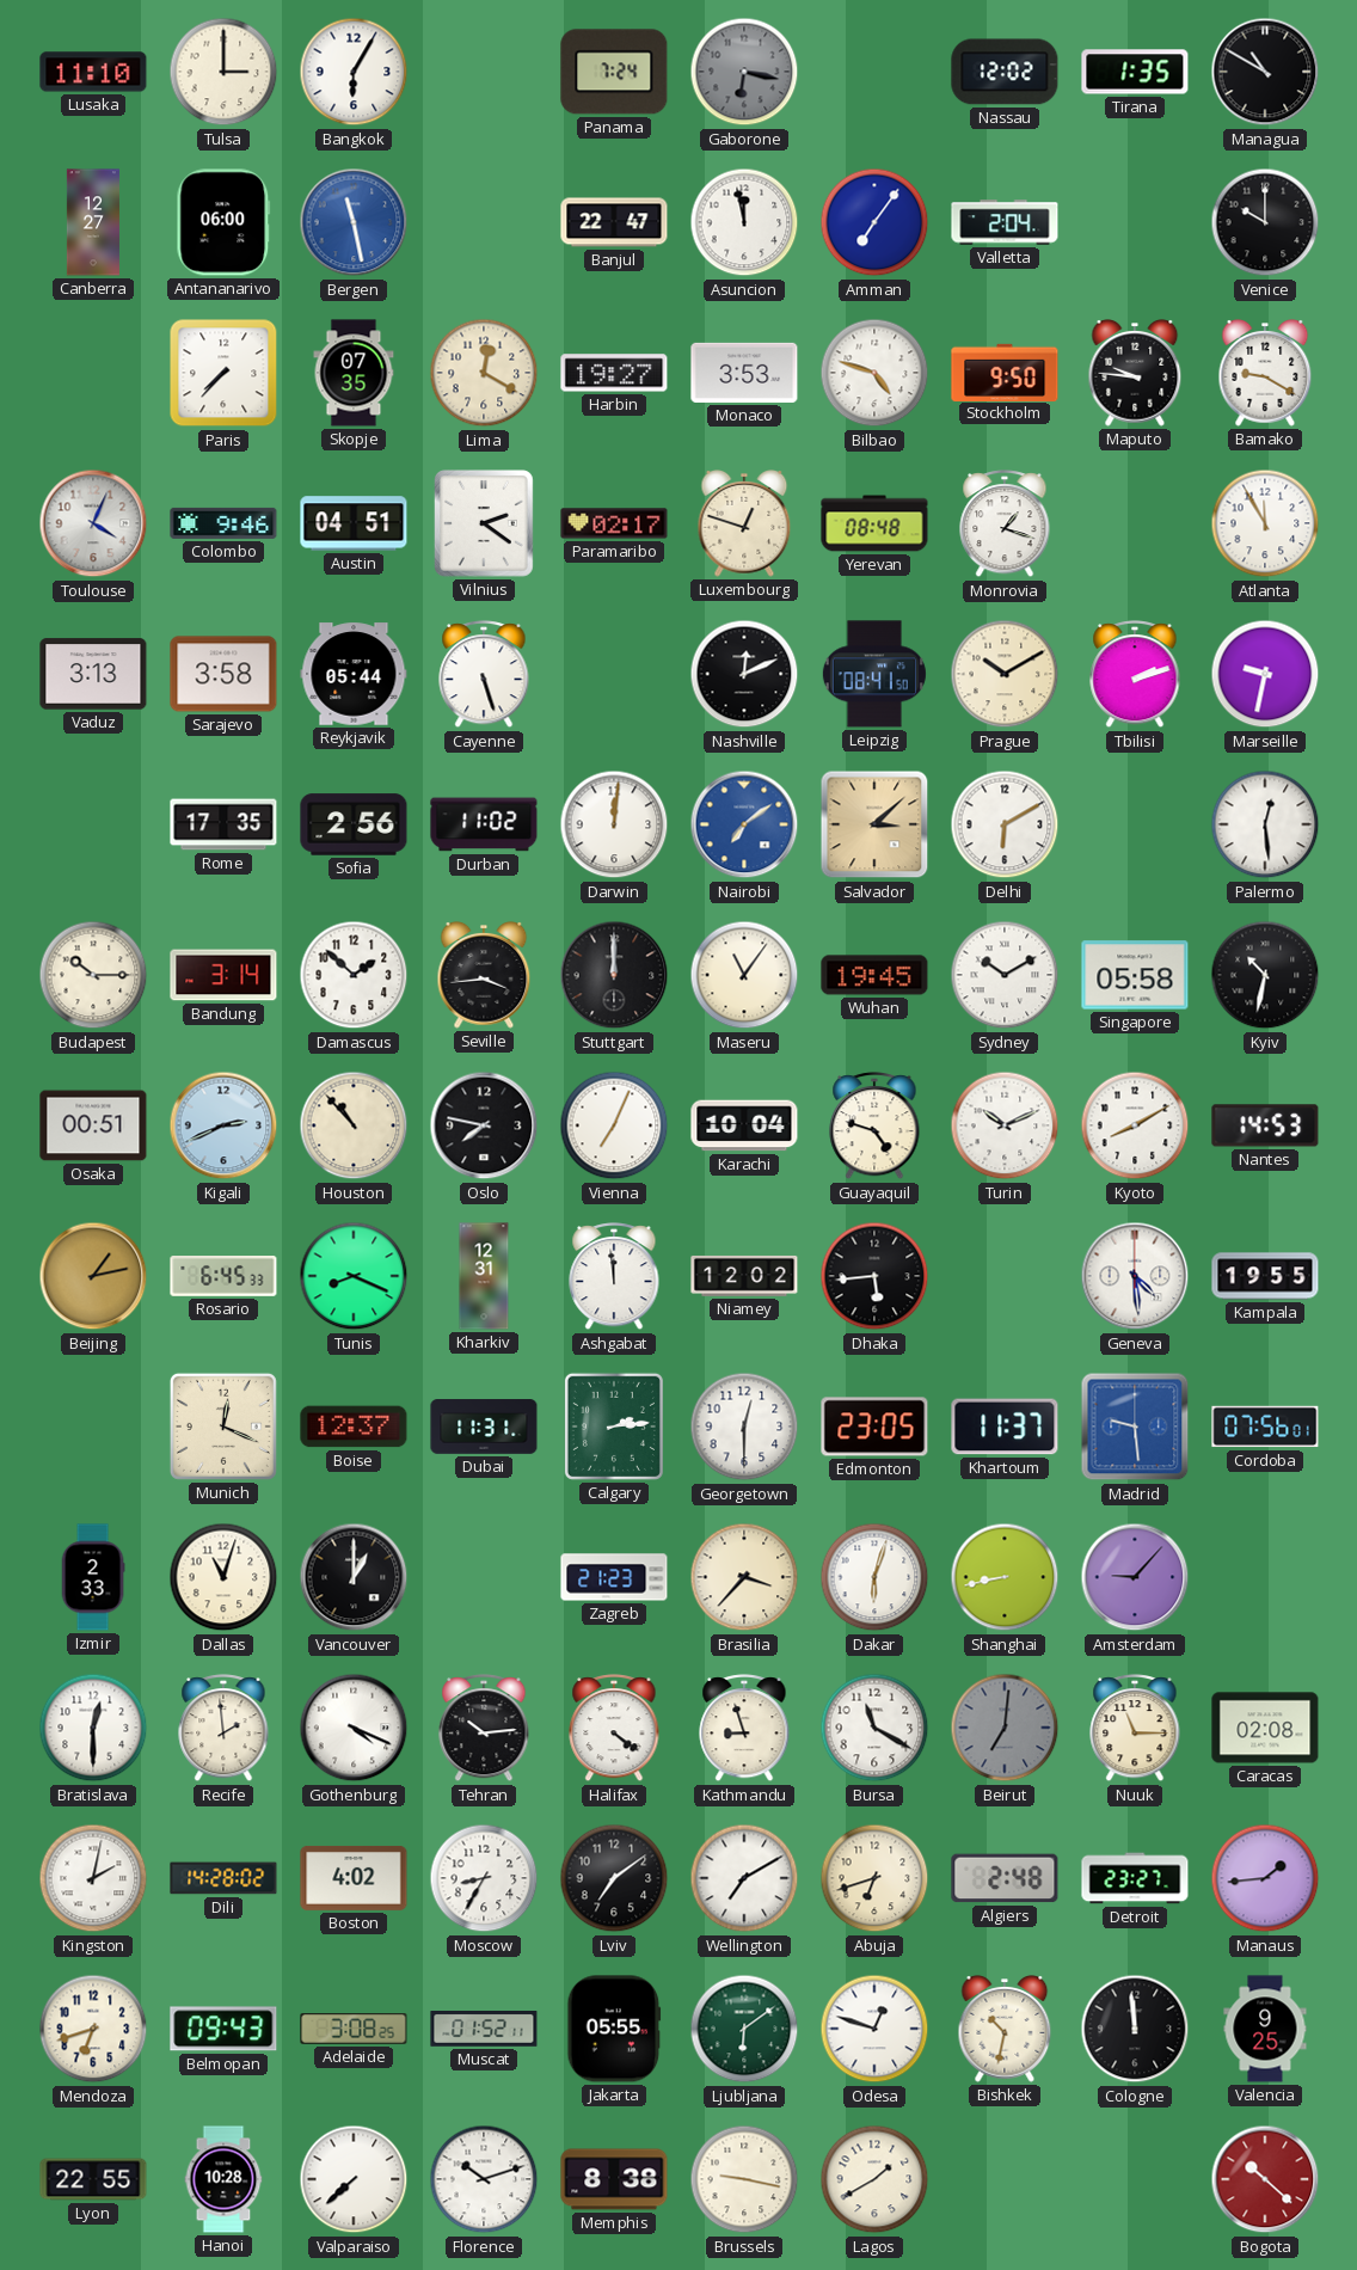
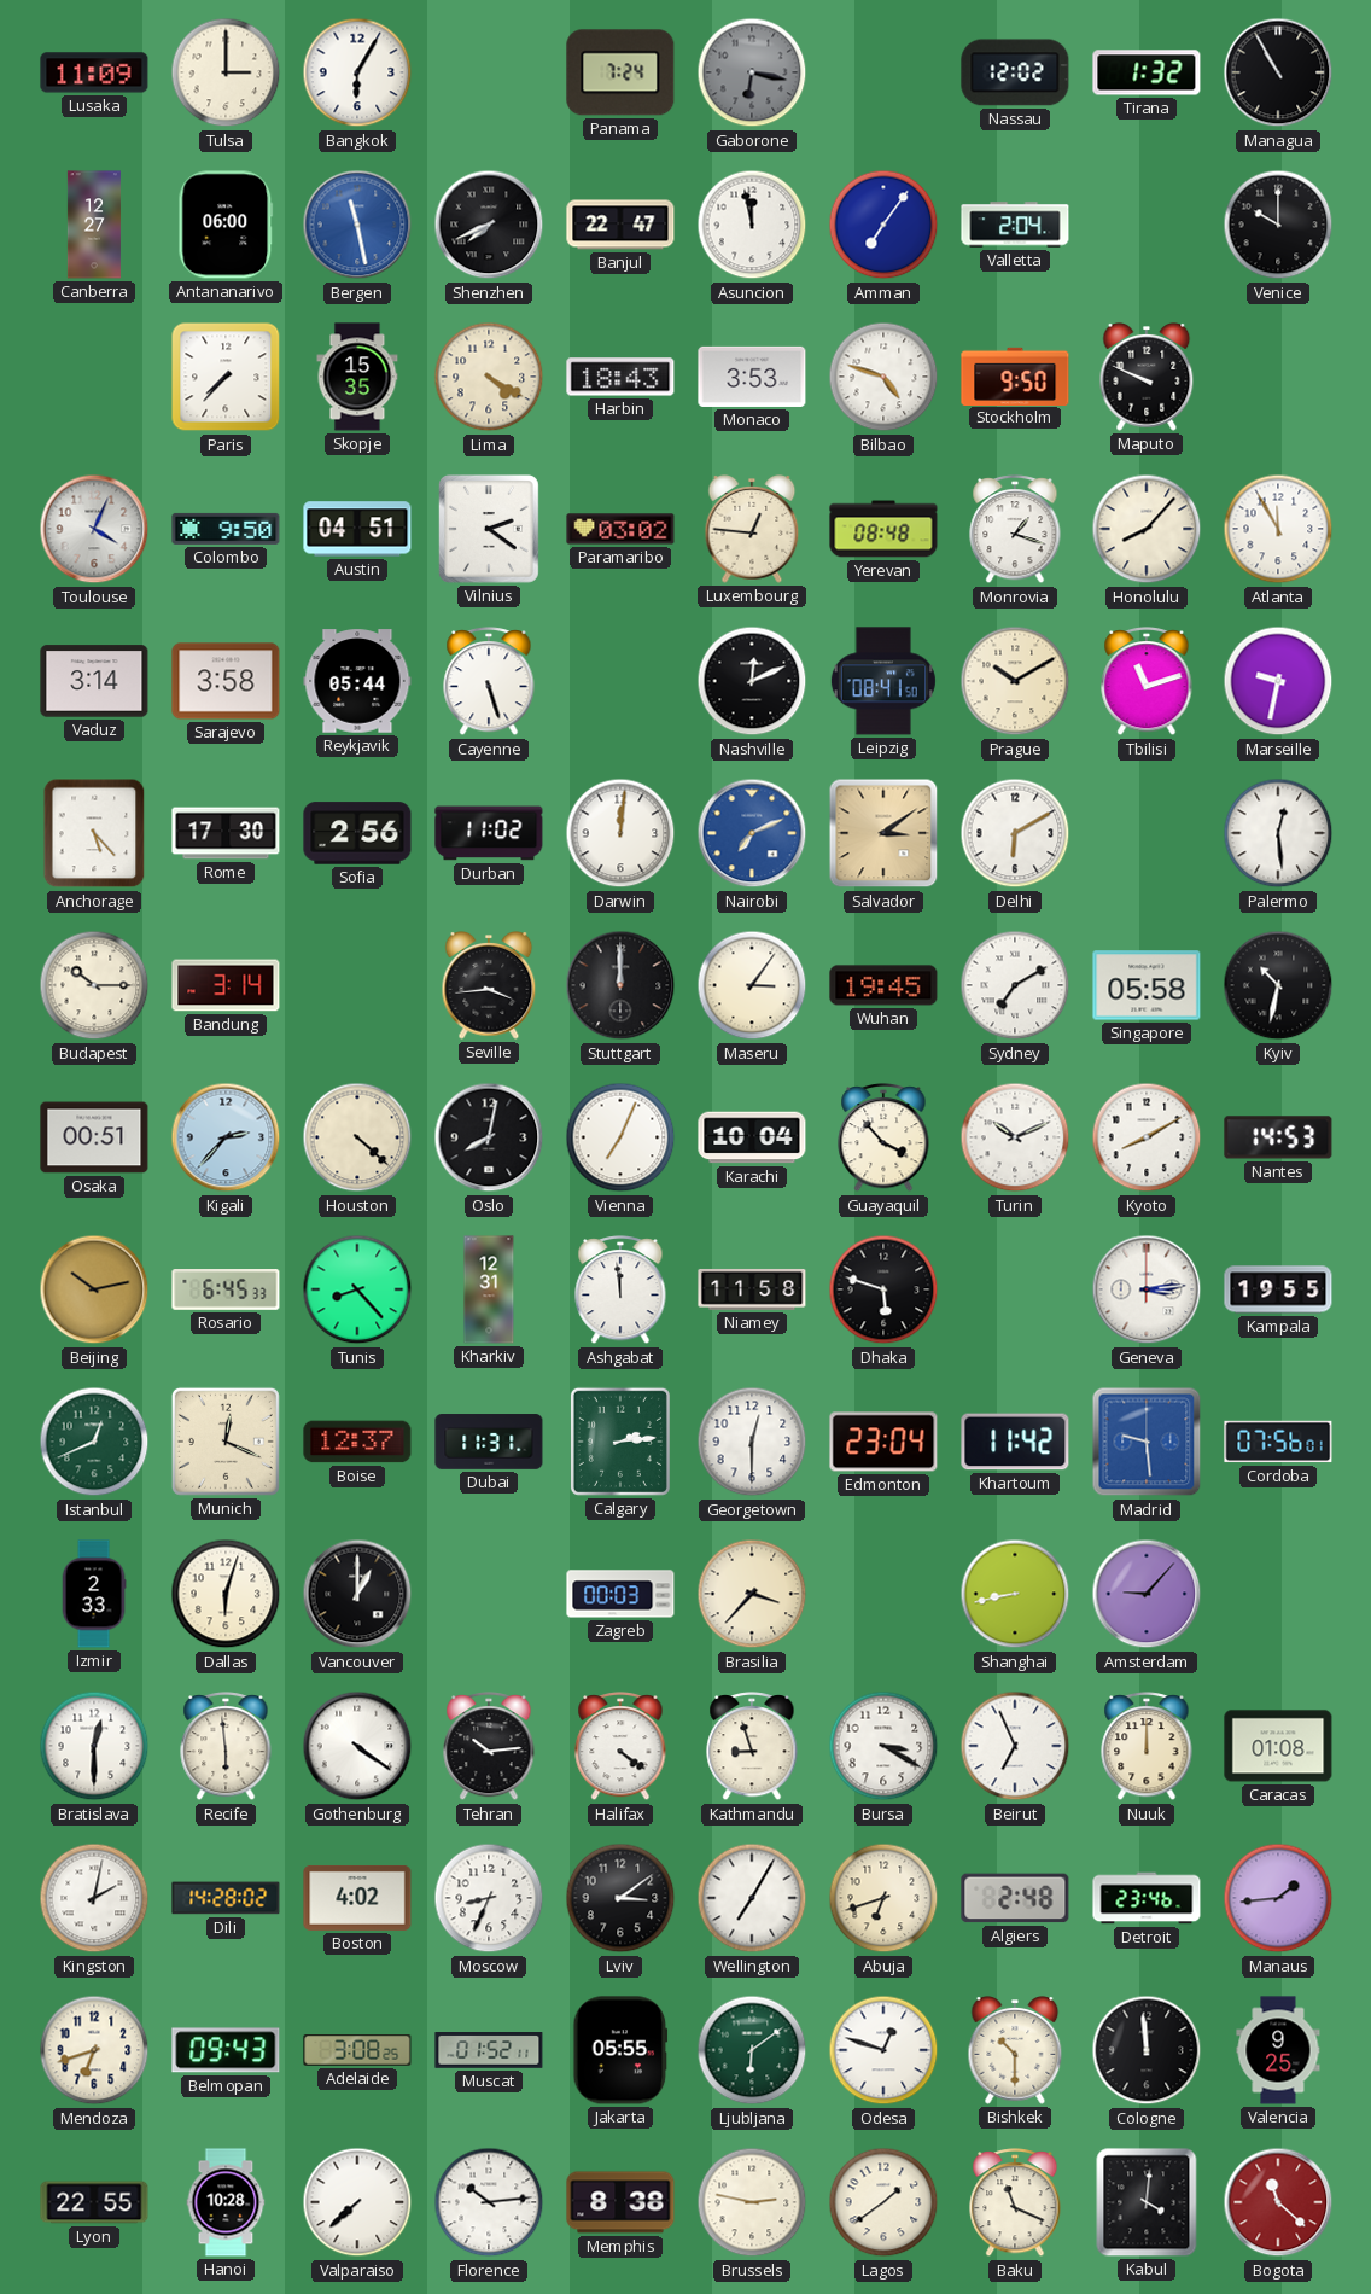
Lusaka: 11:10 -> 11:09 (94, 72)
Tirana: 1:35 -> 1:32 (1147, 72)
Managua: 10:50 -> 10:55 (1278, 72)
Shenzhen: none -> 7:41 (489, 225)
Skopje: 07:35 -> 15:35 (357, 377)
Lima: 12:20 -> 4:20 (489, 377)
Harbin: 19:27 -> 18:43 (620, 377)
Maputo: 9:46 -> 9:49 (1147, 378)
Bamako: 9:20 -> none (1265, 374)
Colombo: 9:46 -> 9:50 (226, 529)
Paramaribo: 02:17 -> 03:02 (620, 529)
Luxembourg: 12:48 -> 12:46 (752, 530)
Honolulu: none -> 8:07 (1147, 529)
Vaduz: 3:13 -> 3:14 (94, 681)
Tbilisi: 2:12 -> 11:12 (1147, 682)
Anchorage: none -> 5:23 (94, 833)
Rome: 17:35 -> 17:30 (226, 833)
Nairobi: 7:09 -> 7:11 (752, 833)
Salvador: 3:08 -> 3:09 (883, 833)
Damascus: 1:52 -> none (354, 975)
Maseru: 11:06 -> 3:06 (752, 985)
Sydney: 10:10 -> 7:10 (1015, 985)
Kigali: 2:41 -> 2:37 (226, 1137)
Houston: 10:53 -> 4:22 (357, 1137)
Oslo: 7:47 -> 8:02 (489, 1137)
Guayaquil: 4:48 -> 3:53 (883, 1139)
Beijing: 1:13 -> 10:13 (94, 1289)
Tunis: 8:19 -> 8:23 (357, 1289)
Niamey: 12:02 -> 11:58 (752, 1289)
Dhaka: 5:44 -> 5:48 (883, 1289)
Geneva: 4:29 -> 3:14 (1147, 1289)
Istanbul: none -> 12:41 (94, 1442)
Edmonton: 23:05 -> 23:04 (883, 1442)
Khartoum: 11:37 -> 11:42 (1015, 1442)
Dallas: 11:03 -> 6:03 (226, 1594)
Zagreb: 21:23 -> 00:03 (620, 1594)
Dakar: 6:03 -> none (874, 1577)
Recife: 1:59 -> 5:59 (226, 1747)
Gothenburg: 4:19 -> 4:21 (357, 1746)
Bursa: 11:20 -> 3:20 (883, 1746)
Beirut: 7:01 -> 6:56 (1015, 1746)
Beirut dial: grey -> white (1015, 1746)
Nuuk: 11:15 -> 12:00 (1147, 1747)
Caracas: 02:08 -> 01:08 (1278, 1746)
Moscow: 8:35 -> 8:34 (489, 1898)
Lviv: 7:09 -> 3:09 (620, 1898)
Wellington: 7:10 -> 7:05 (752, 1898)
Detroit: 23:27 -> 23:46 (1147, 1898)
Bishkek: 10:32 -> 10:30 (1015, 2051)
Florence: 10:12 -> 10:14 (489, 2202)
Brussels: 9:17 -> 2:47 (752, 2202)
Lagos: 1:40 -> 1:39 (883, 2202)
Baku: none -> 11:19 (1015, 2203)
Kabul: none -> 4:01 (1147, 2202)
Bogota: 10:22 -> 11:22 (1278, 2202)
